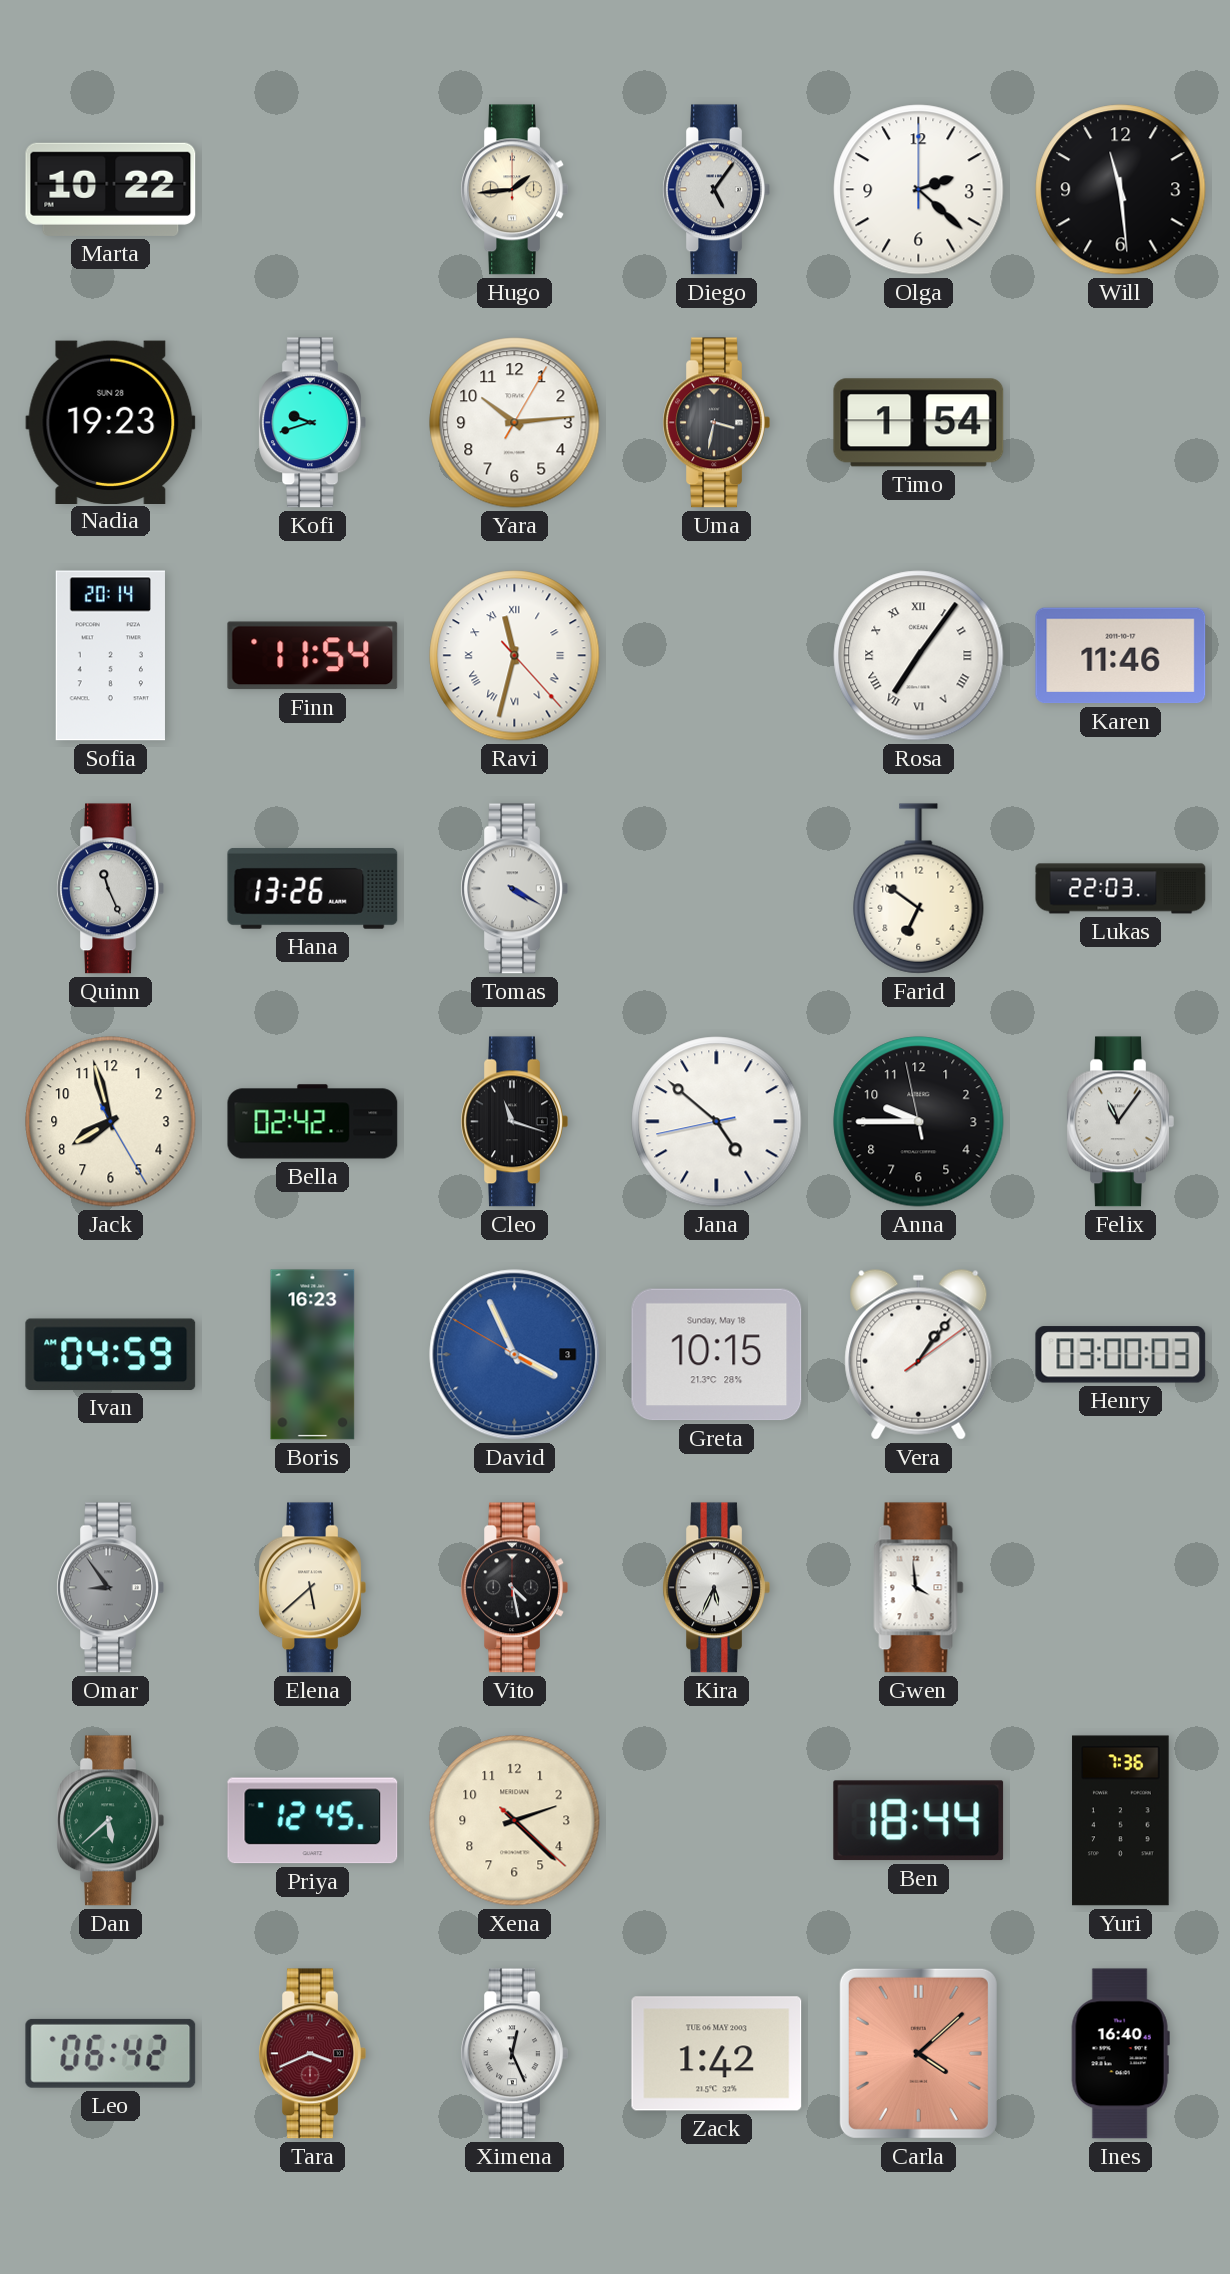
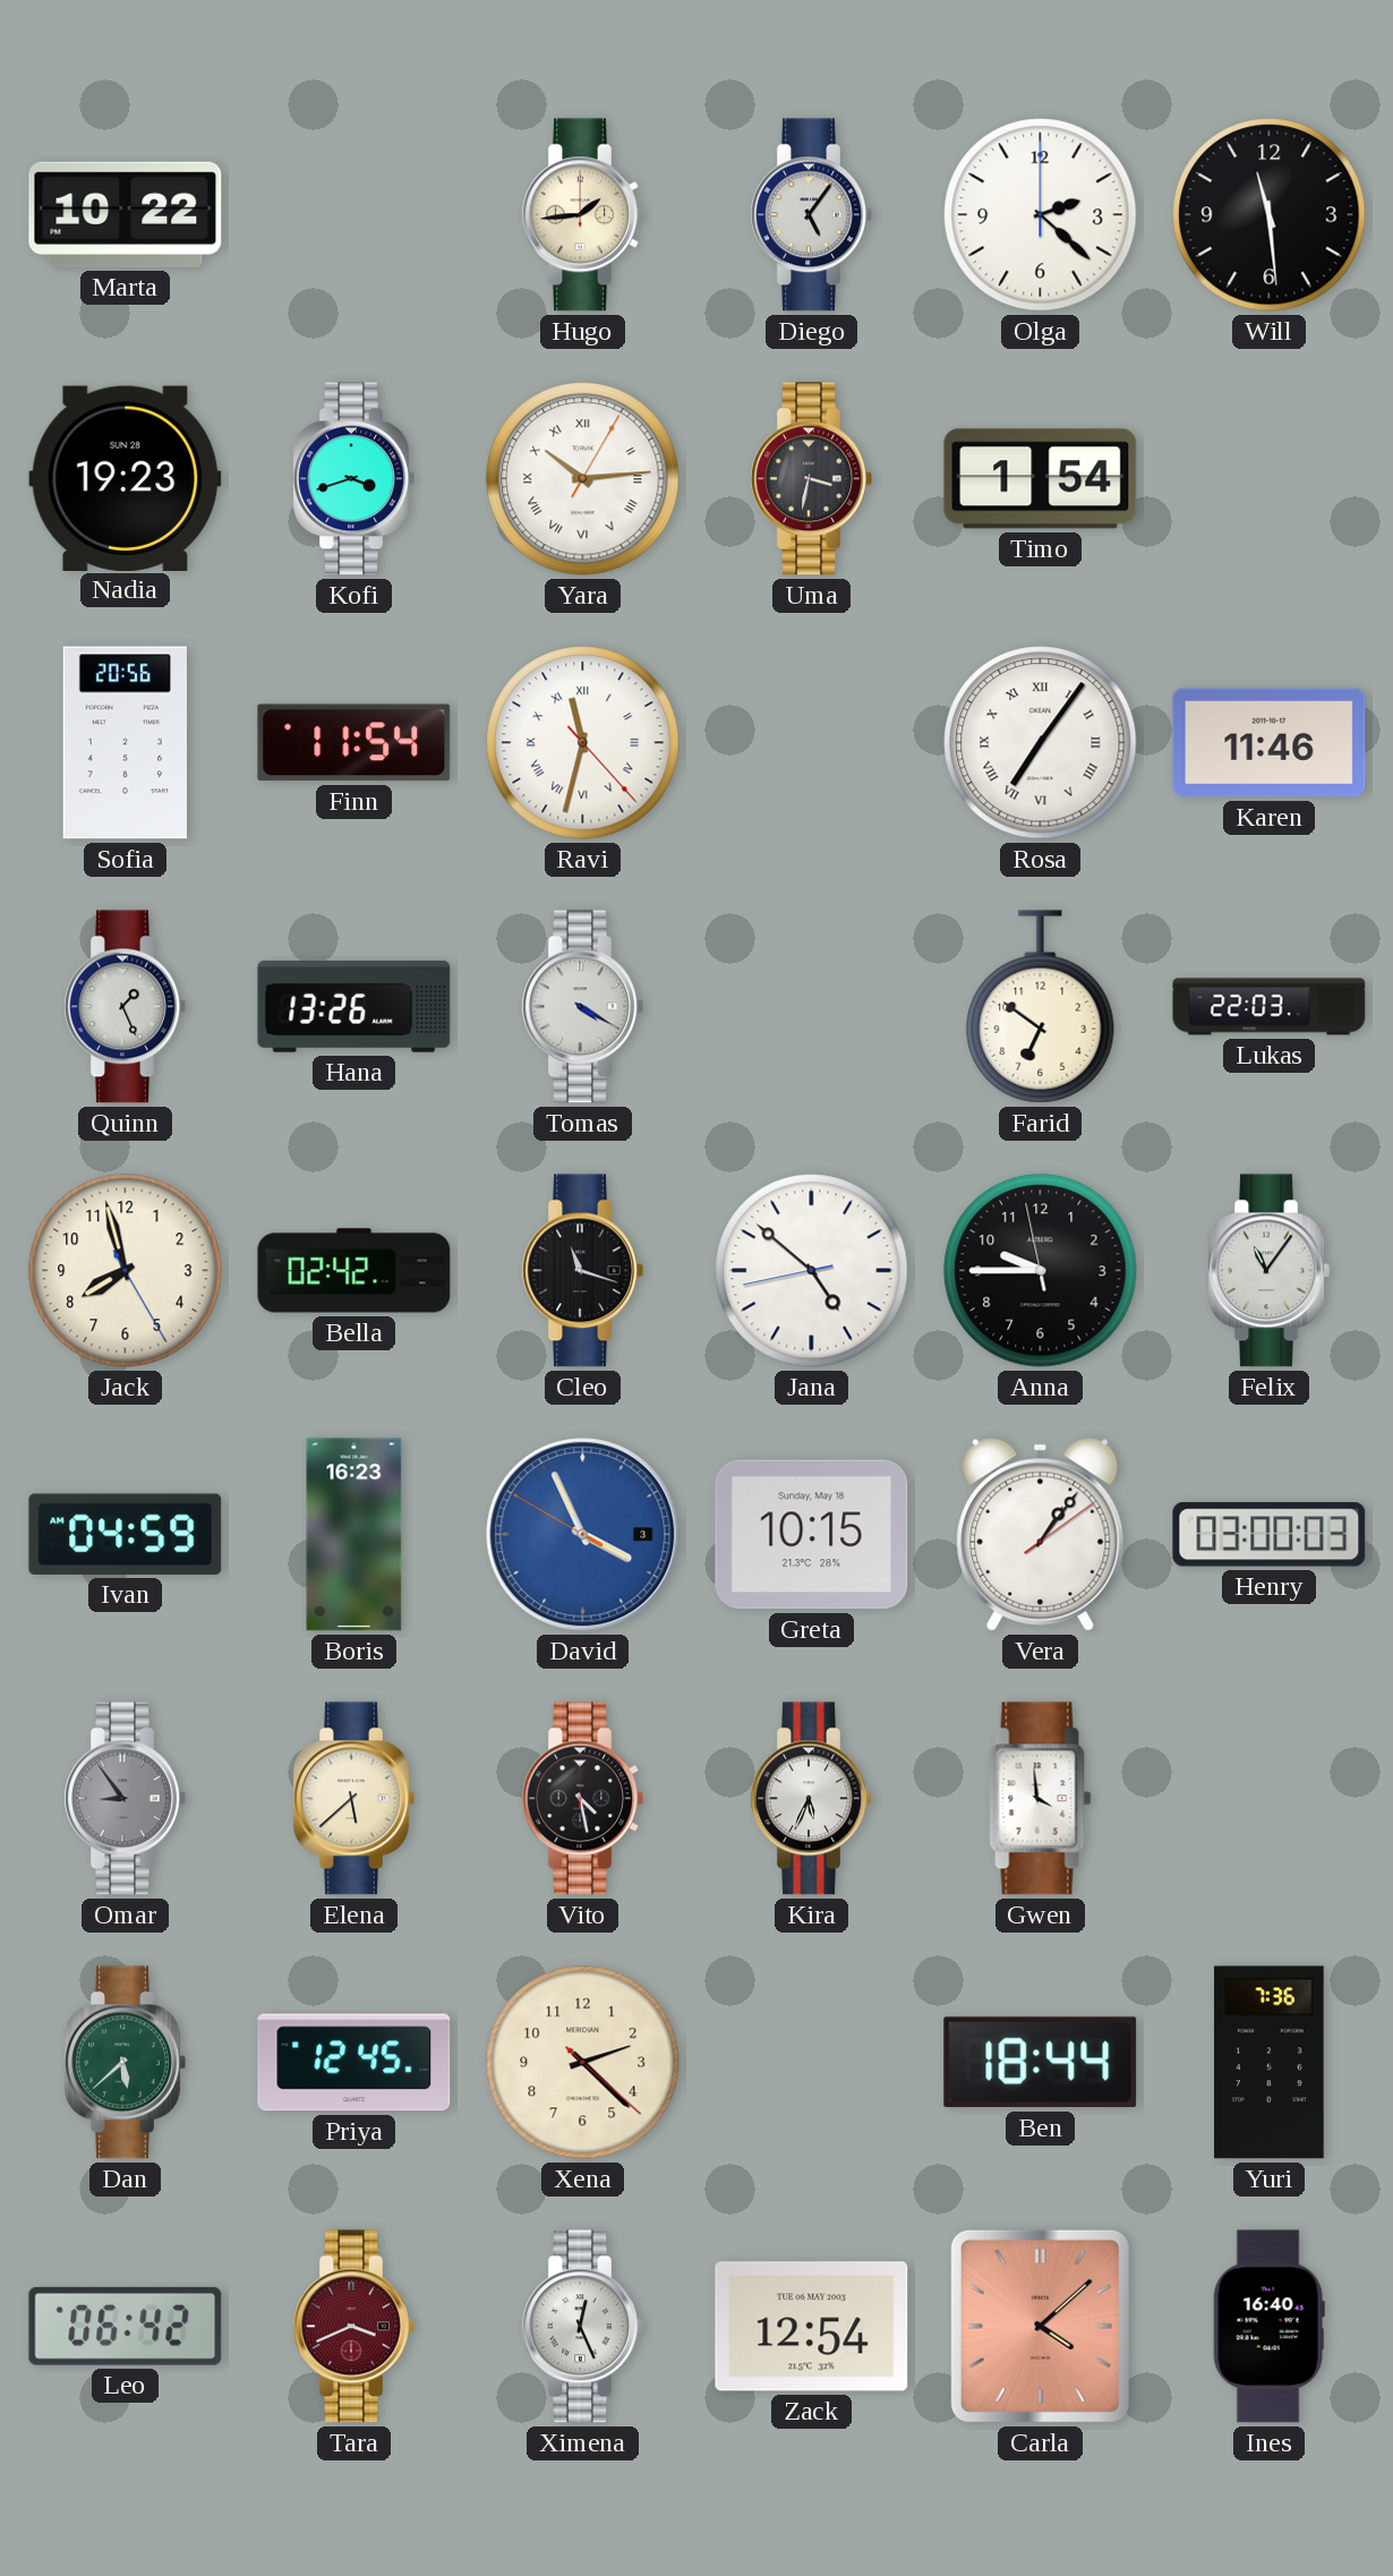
Kofi: 9:42 -> 3:42 (353, 479)
Yara numerals: Arabic -> Roman (583, 479)
Sofia: 20:14 -> 20:56 (125, 743)
Quinn: 11:26 -> 1:26 (125, 1007)
Zack: 1:42 -> 12:54 (812, 2327)
